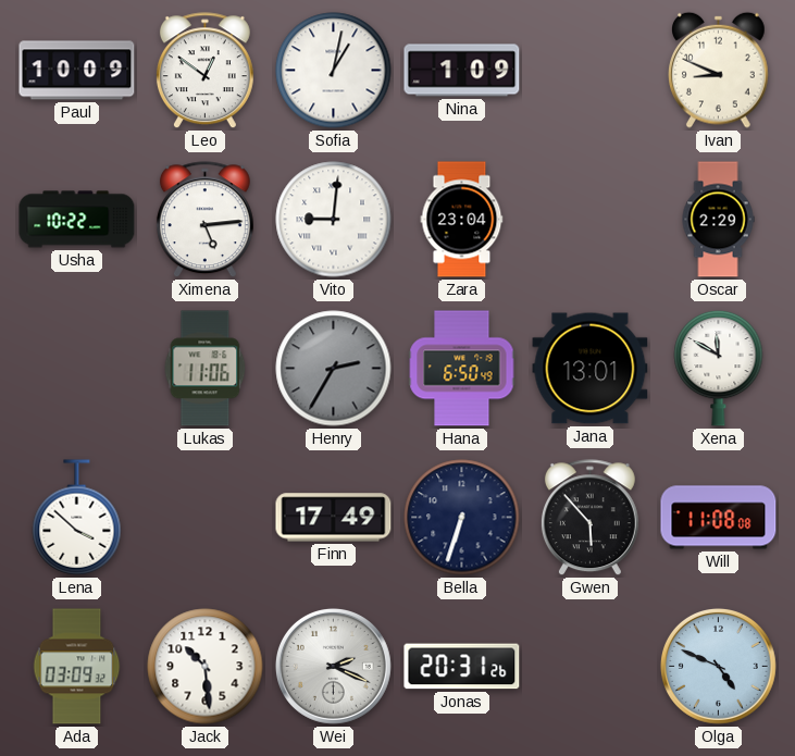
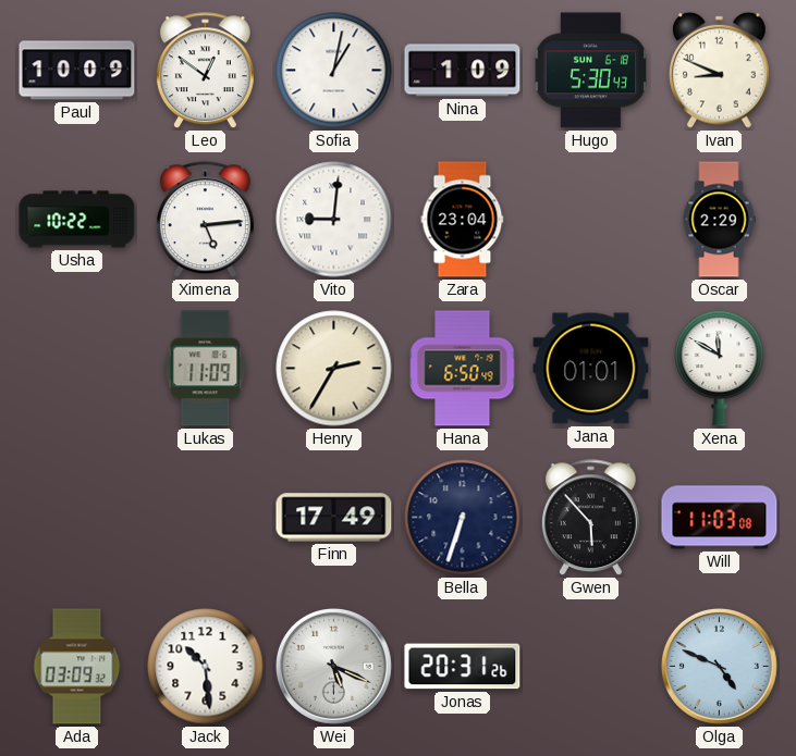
Hugo: none -> 5:30 (591, 71)
Lukas: 11:06 -> 11:09 (206, 369)
Henry dial: grey -> cream (334, 369)
Jana: 13:01 -> 01:01 (591, 369)
Lena: 3:52 -> none (77, 518)
Will: 11:08 -> 11:03 (720, 518)
Wei: 2:19 -> 5:19 (333, 666)
